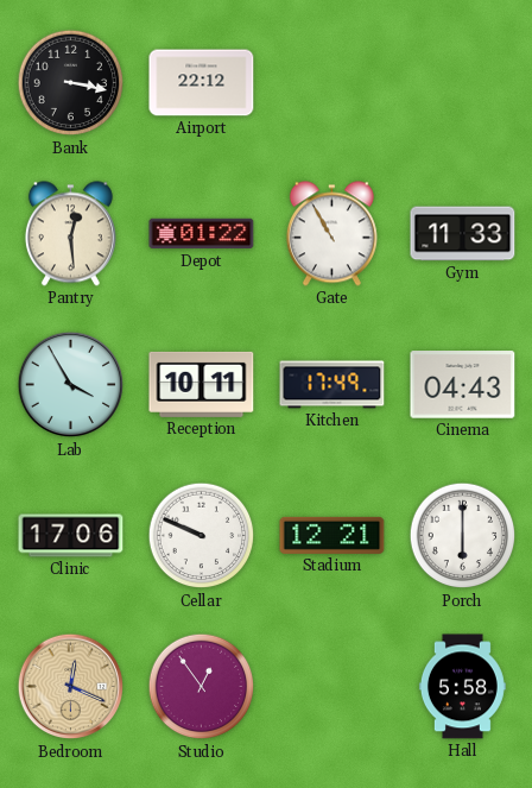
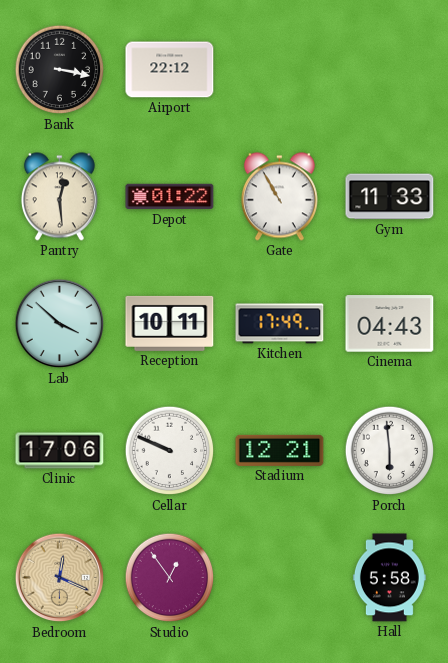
Lab: 3:55 -> 3:52 (60, 324)
Porch: 6:00 -> 5:59 (390, 451)
